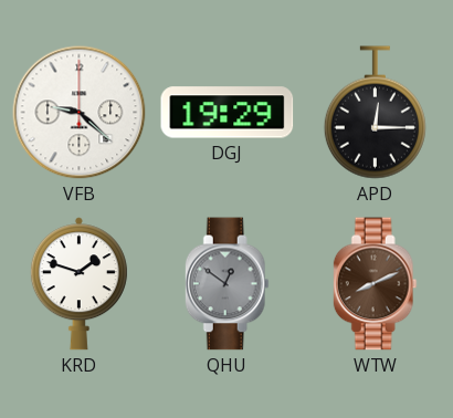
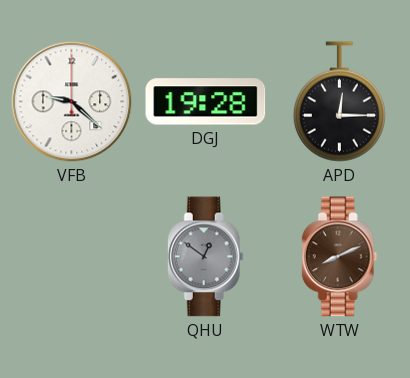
DGJ: 19:29 -> 19:28 (206, 102)
KRD: 1:48 -> none (78, 284)
